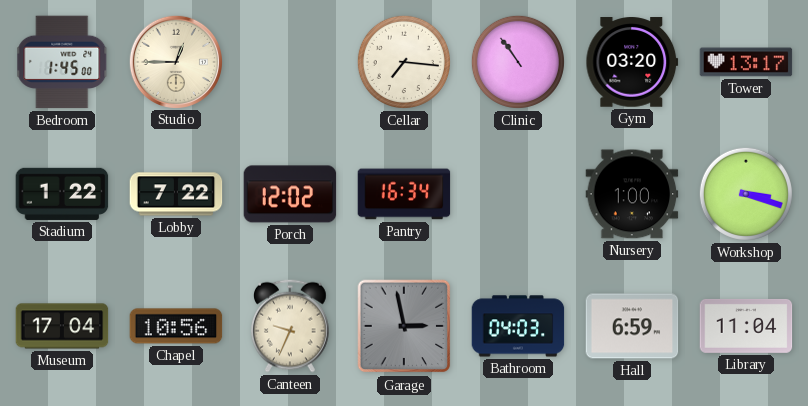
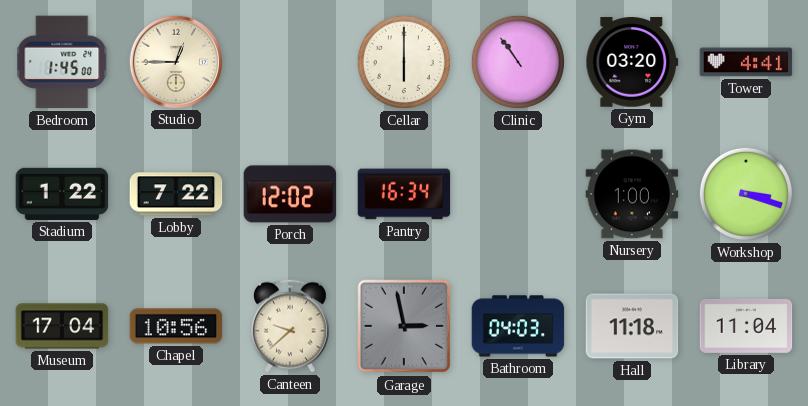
Cellar: 7:16 -> 6:00 (404, 62)
Tower: 13:17 -> 4:41 (746, 62)
Canteen: 9:34 -> 9:38 (291, 326)
Hall: 6:59 -> 11:18 (632, 326)
